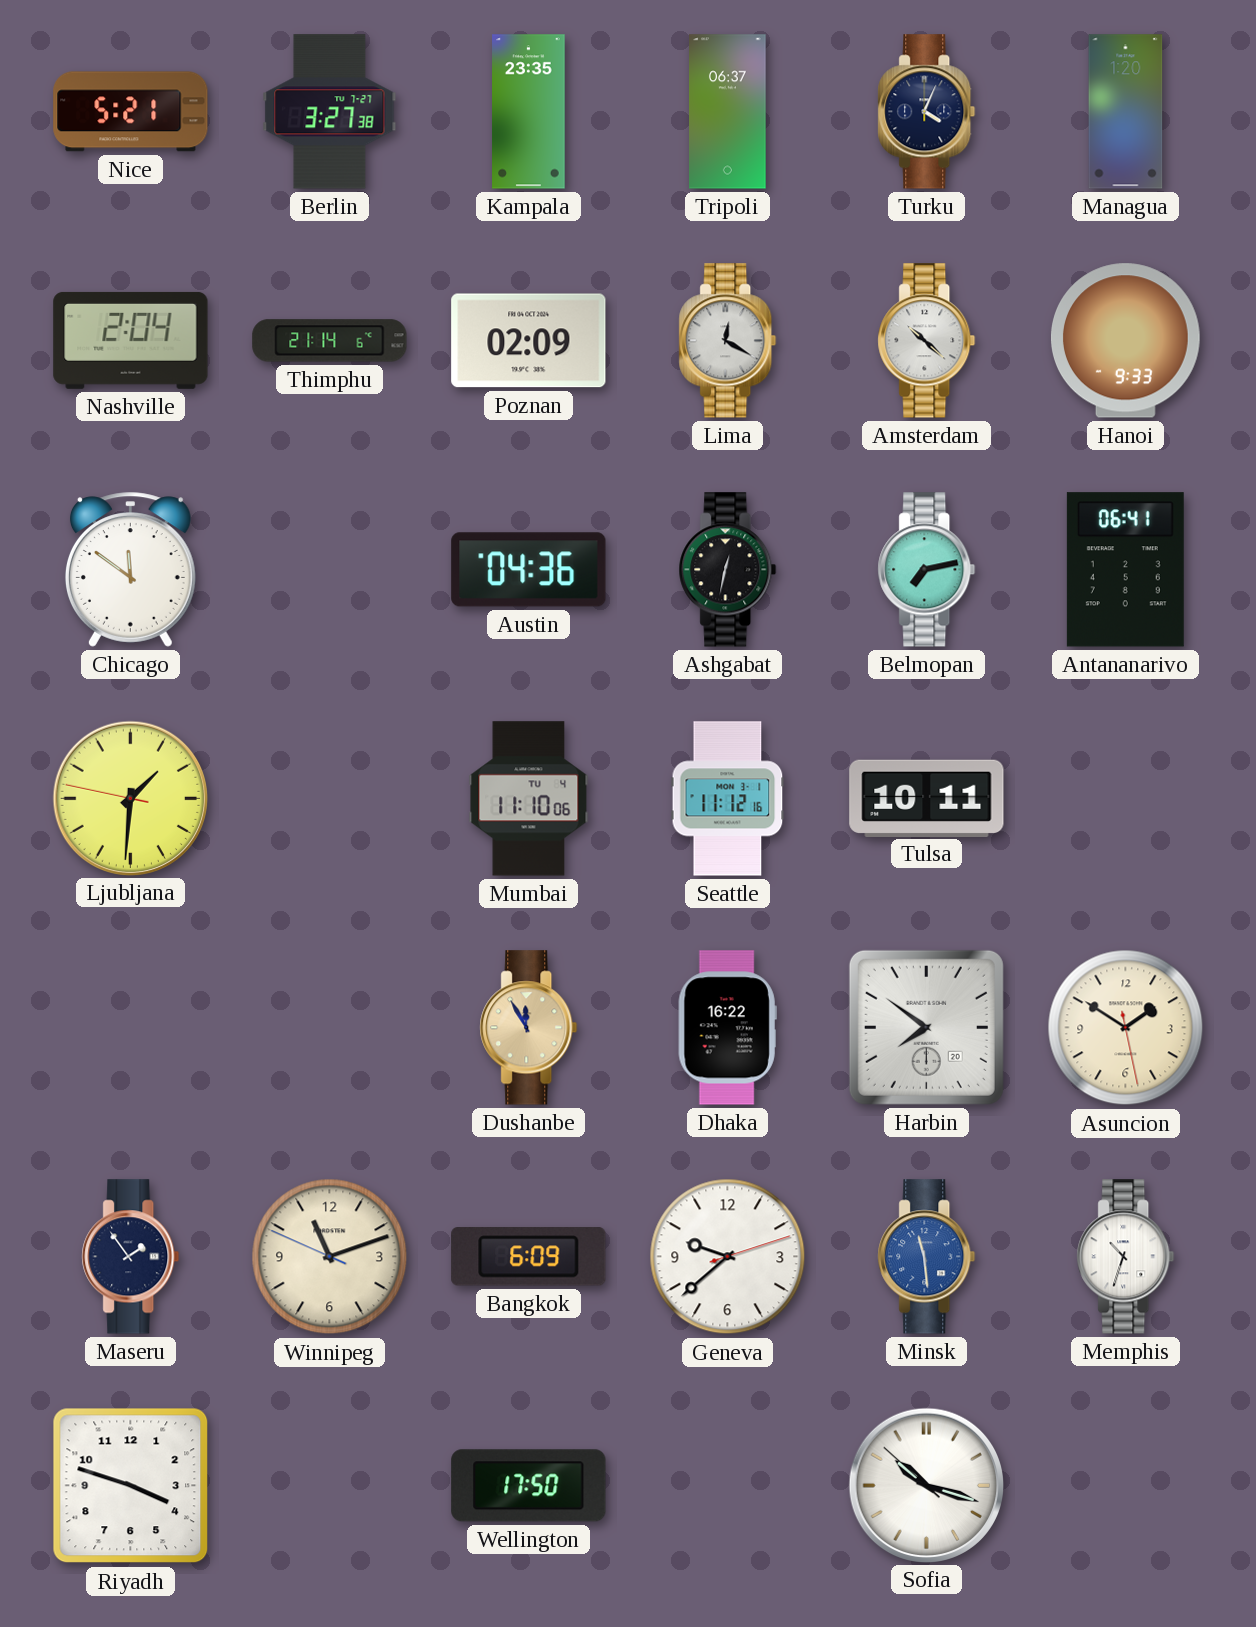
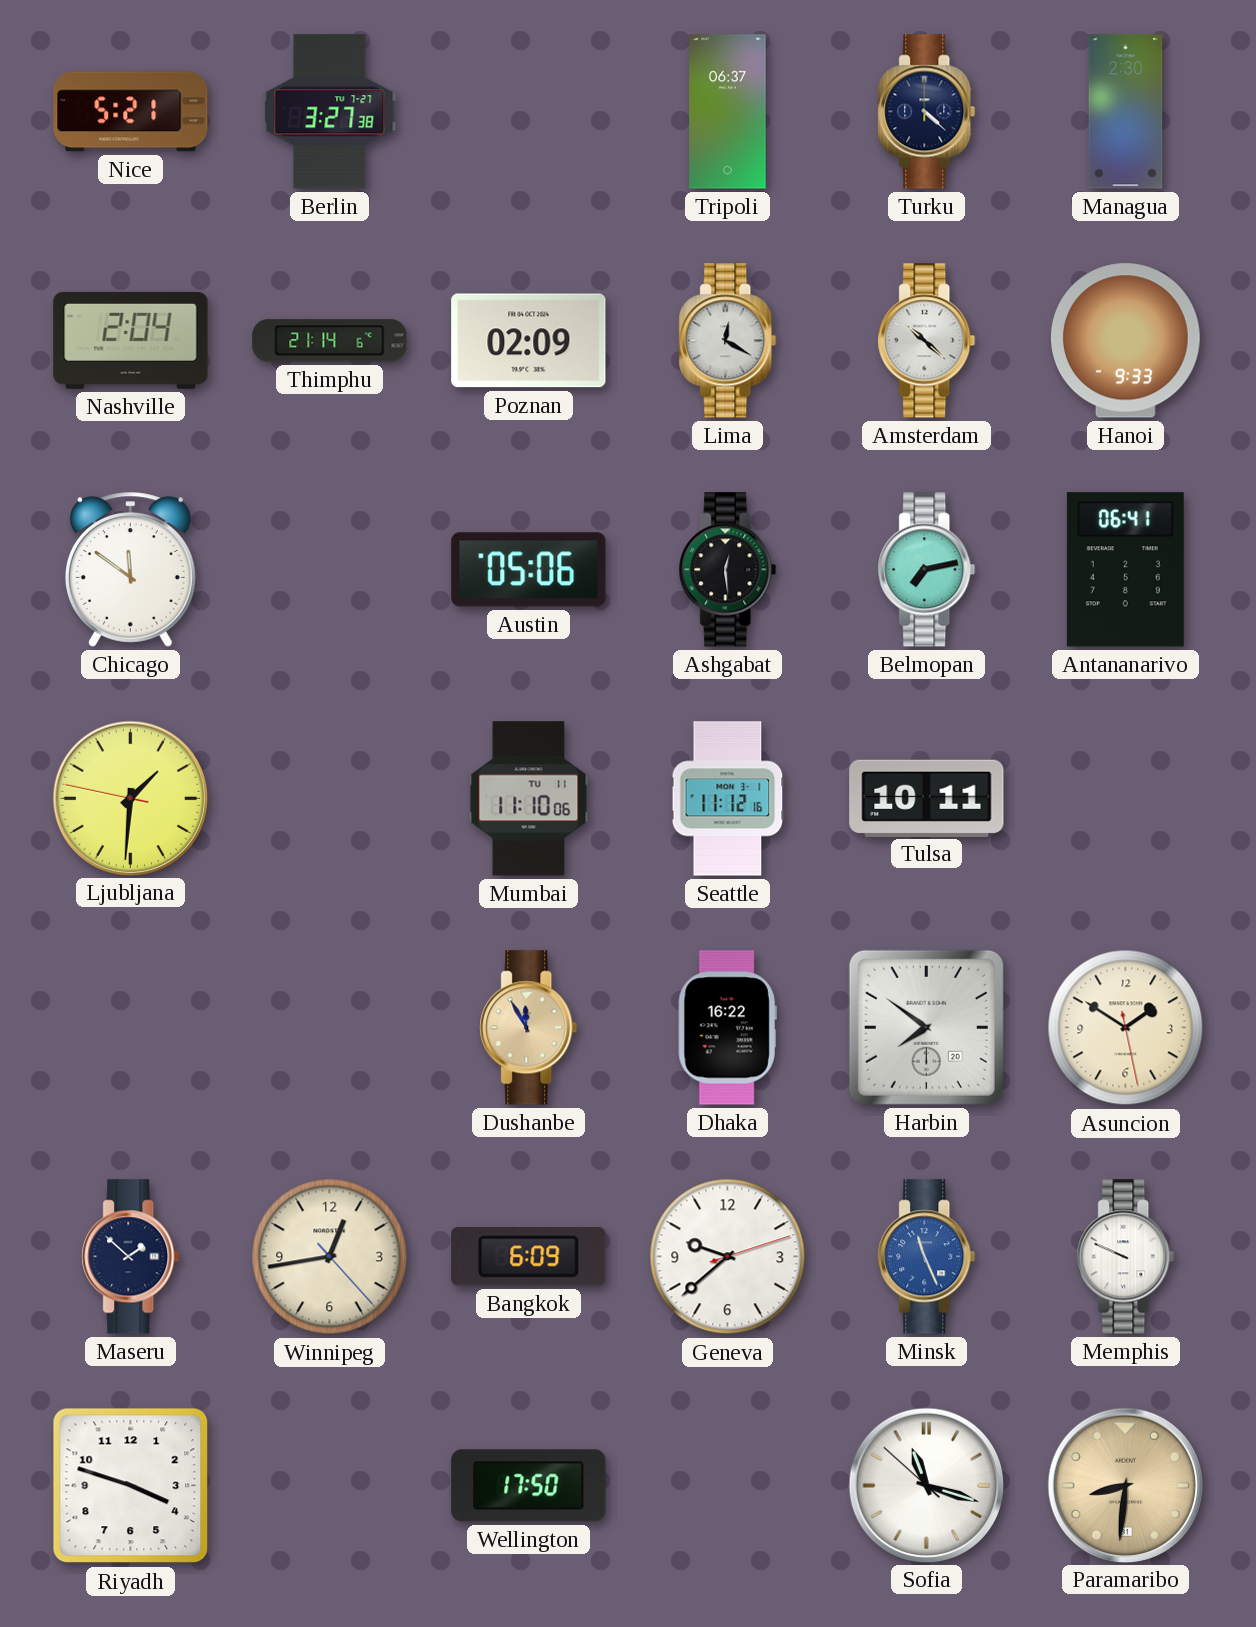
Kampala: 23:35 -> none (529, 112)
Turku: 4:04 -> 4:22 (927, 112)
Managua: 1:20 -> 2:30 (1126, 112)
Austin: 04:36 -> 05:06 (529, 570)
Ashgabat: 12:32 -> 12:29 (728, 570)
Mumbai date: TU 4 -> TU 11 (529, 799)
Maseru: 1:54 -> 1:52 (131, 1257)
Winnipeg: 11:11 -> 12:43 (330, 1257)
Minsk: 11:29 -> 11:26 (927, 1257)
Memphis: 10:33 -> 9:49 (1126, 1257)
Sofia: 10:17 -> 11:17 (926, 1485)
Paramaribo: none -> 8:31 (1125, 1485)
